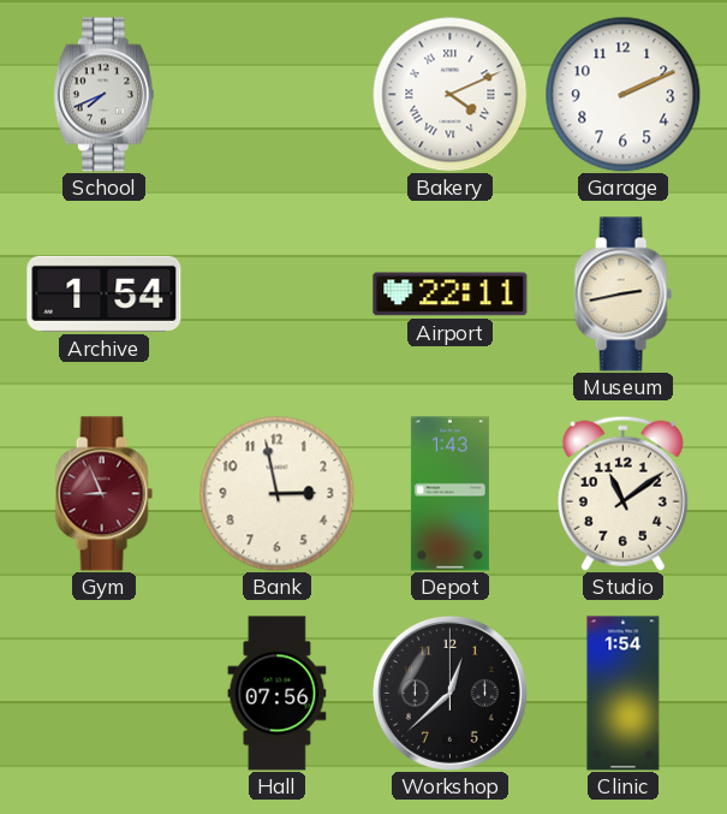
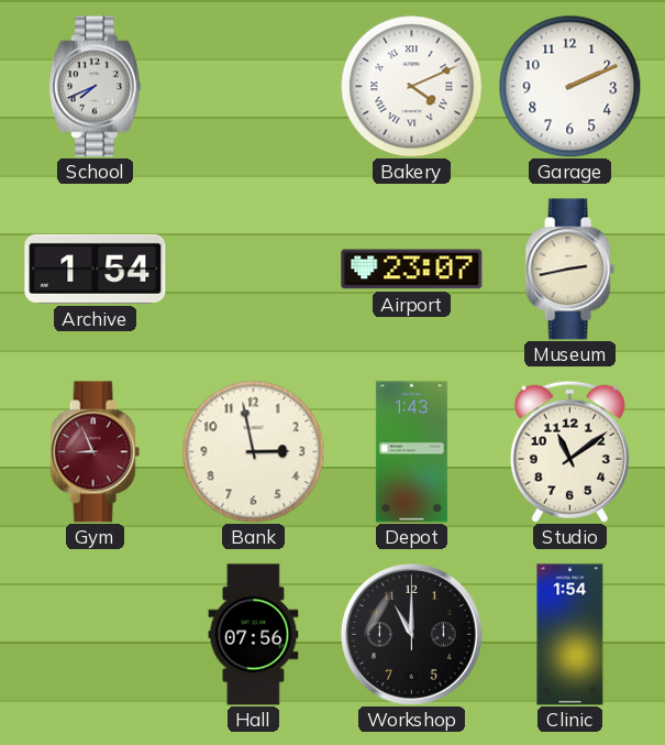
Airport: 22:11 -> 23:07 (412, 270)
Workshop: 12:38 -> 11:00 (411, 634)
